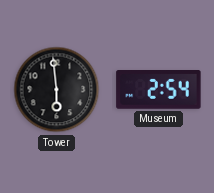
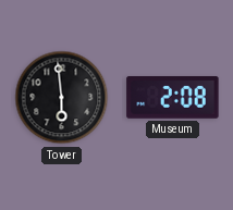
Museum: 2:54 -> 2:08 (173, 98)
